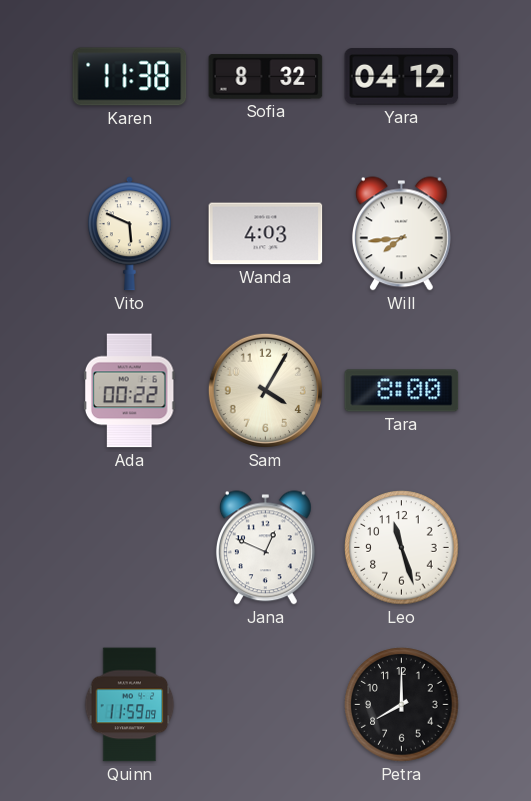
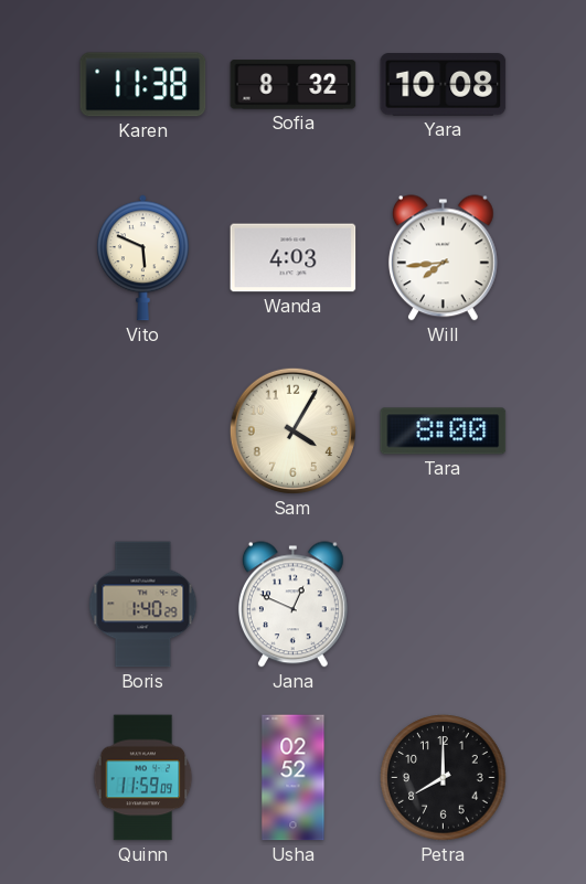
Yara: 04:12 -> 10:08 (444, 85)
Ada: 00:22 -> none (129, 391)
Boris: none -> 1:40 (143, 605)
Leo: 11:27 -> none (402, 548)
Usha: none -> 02:52 (294, 778)
